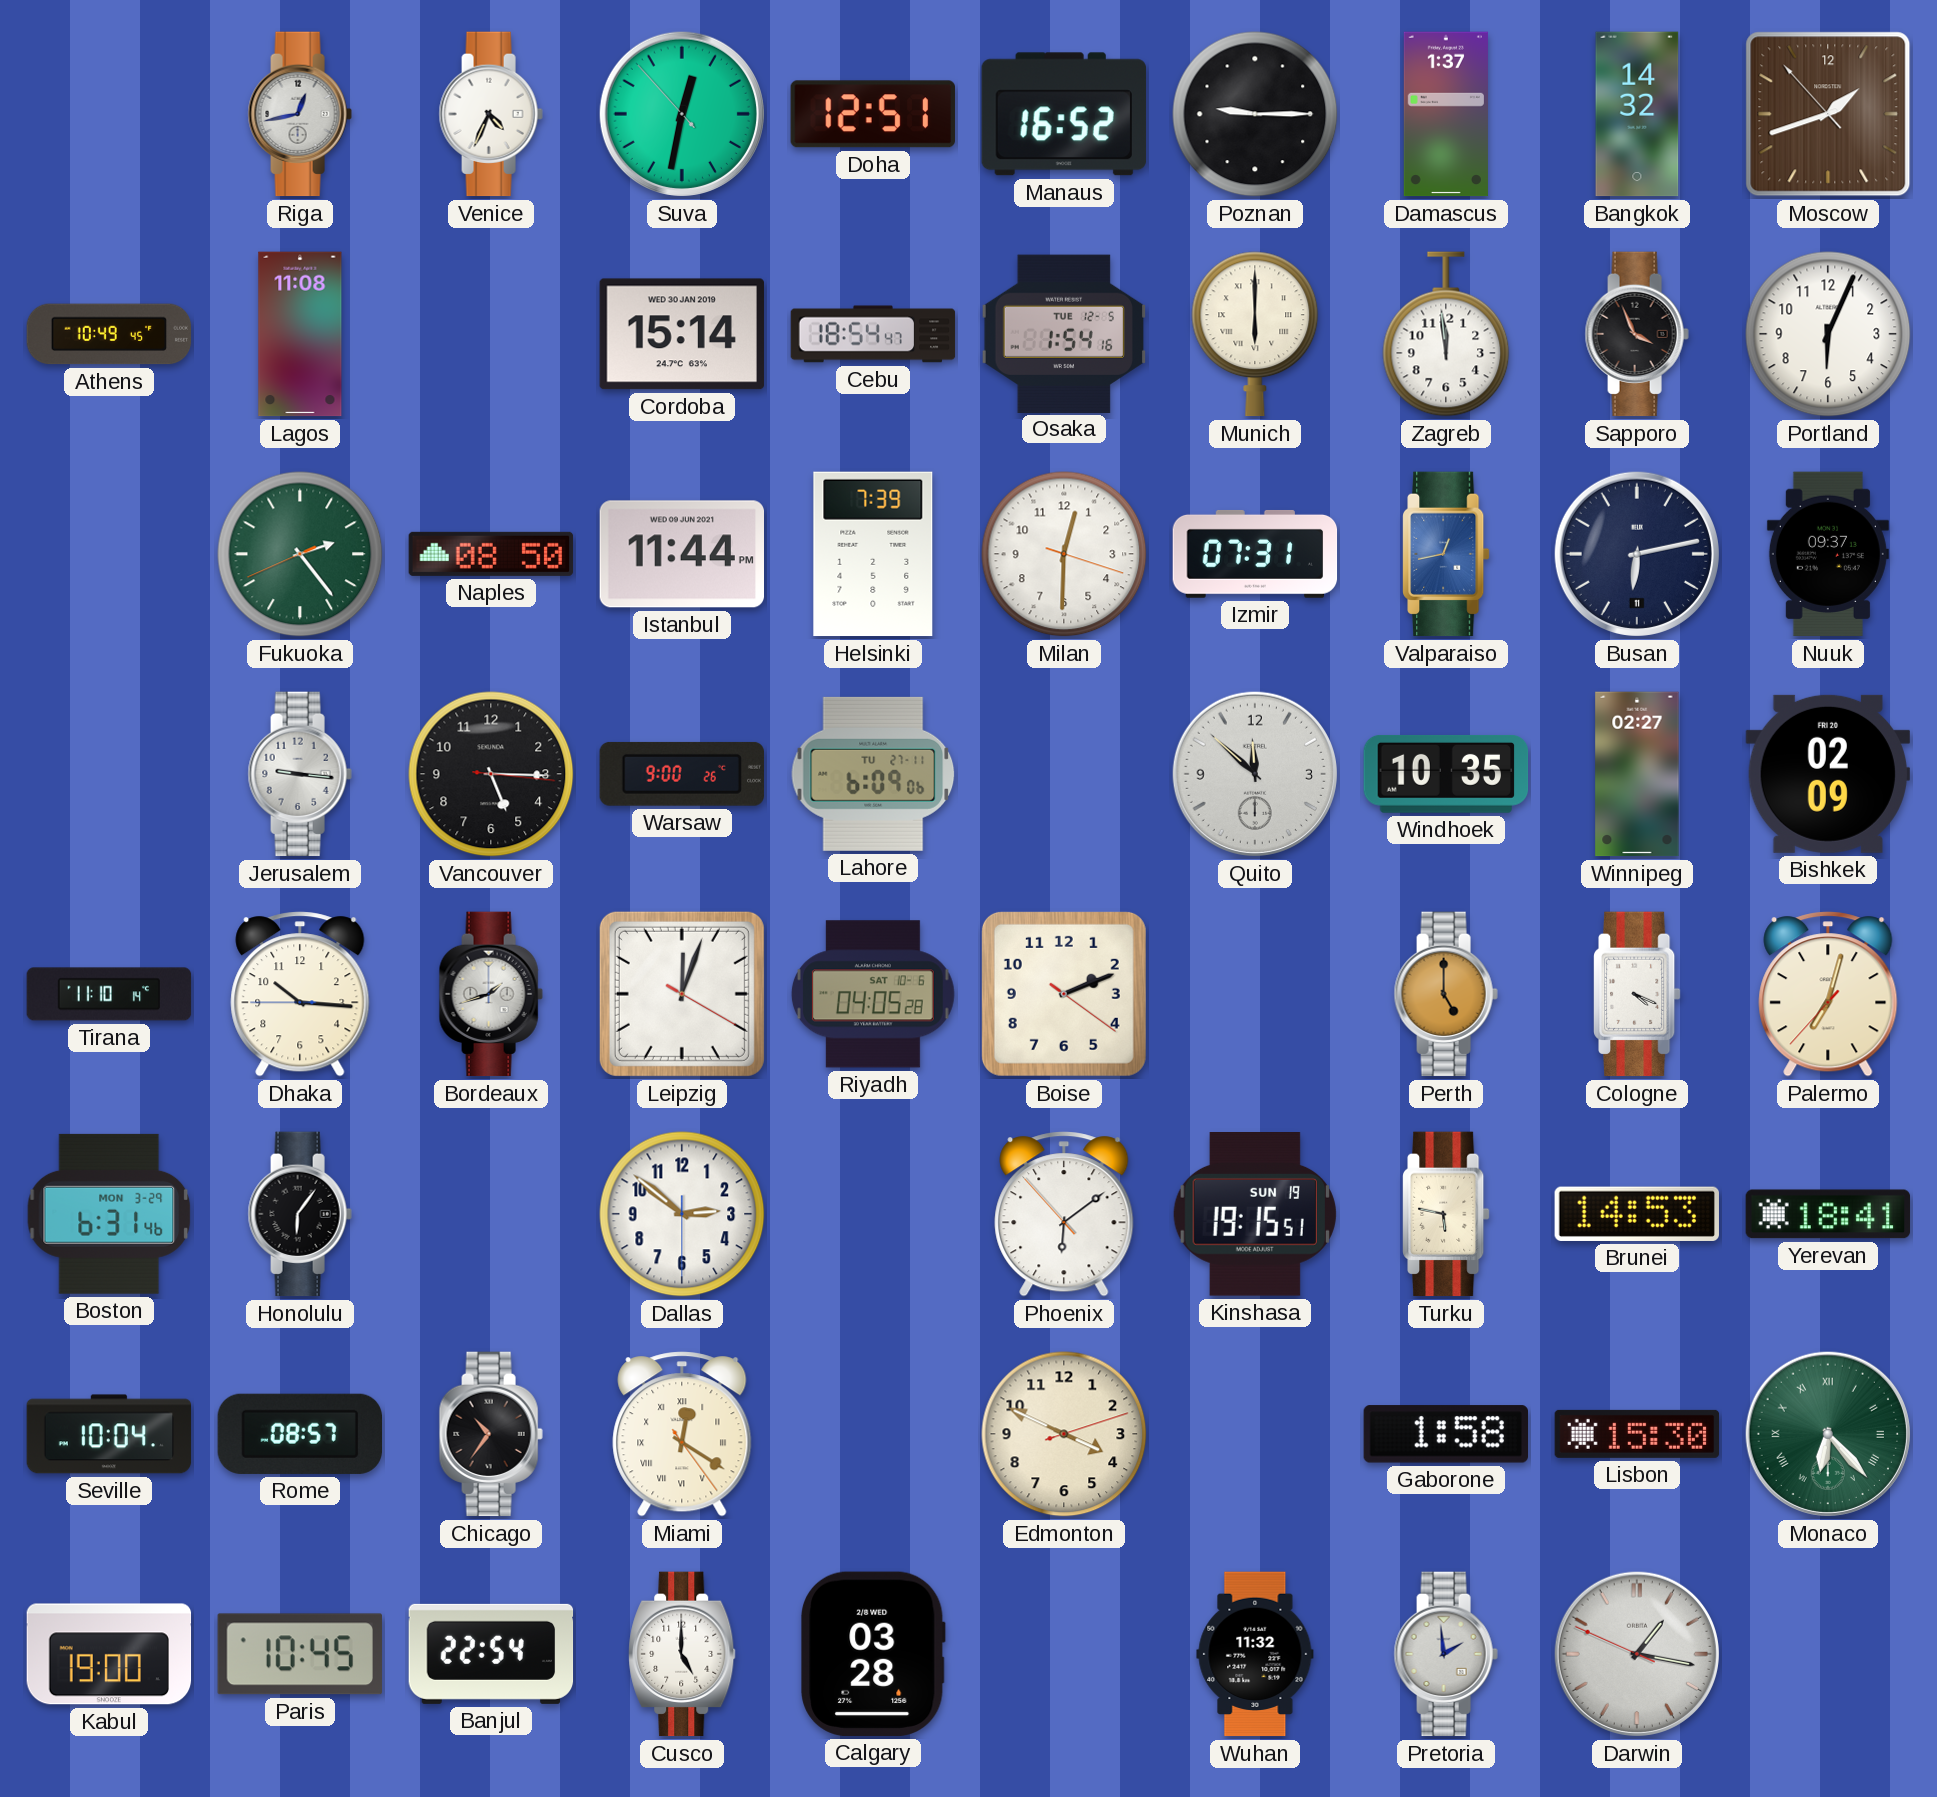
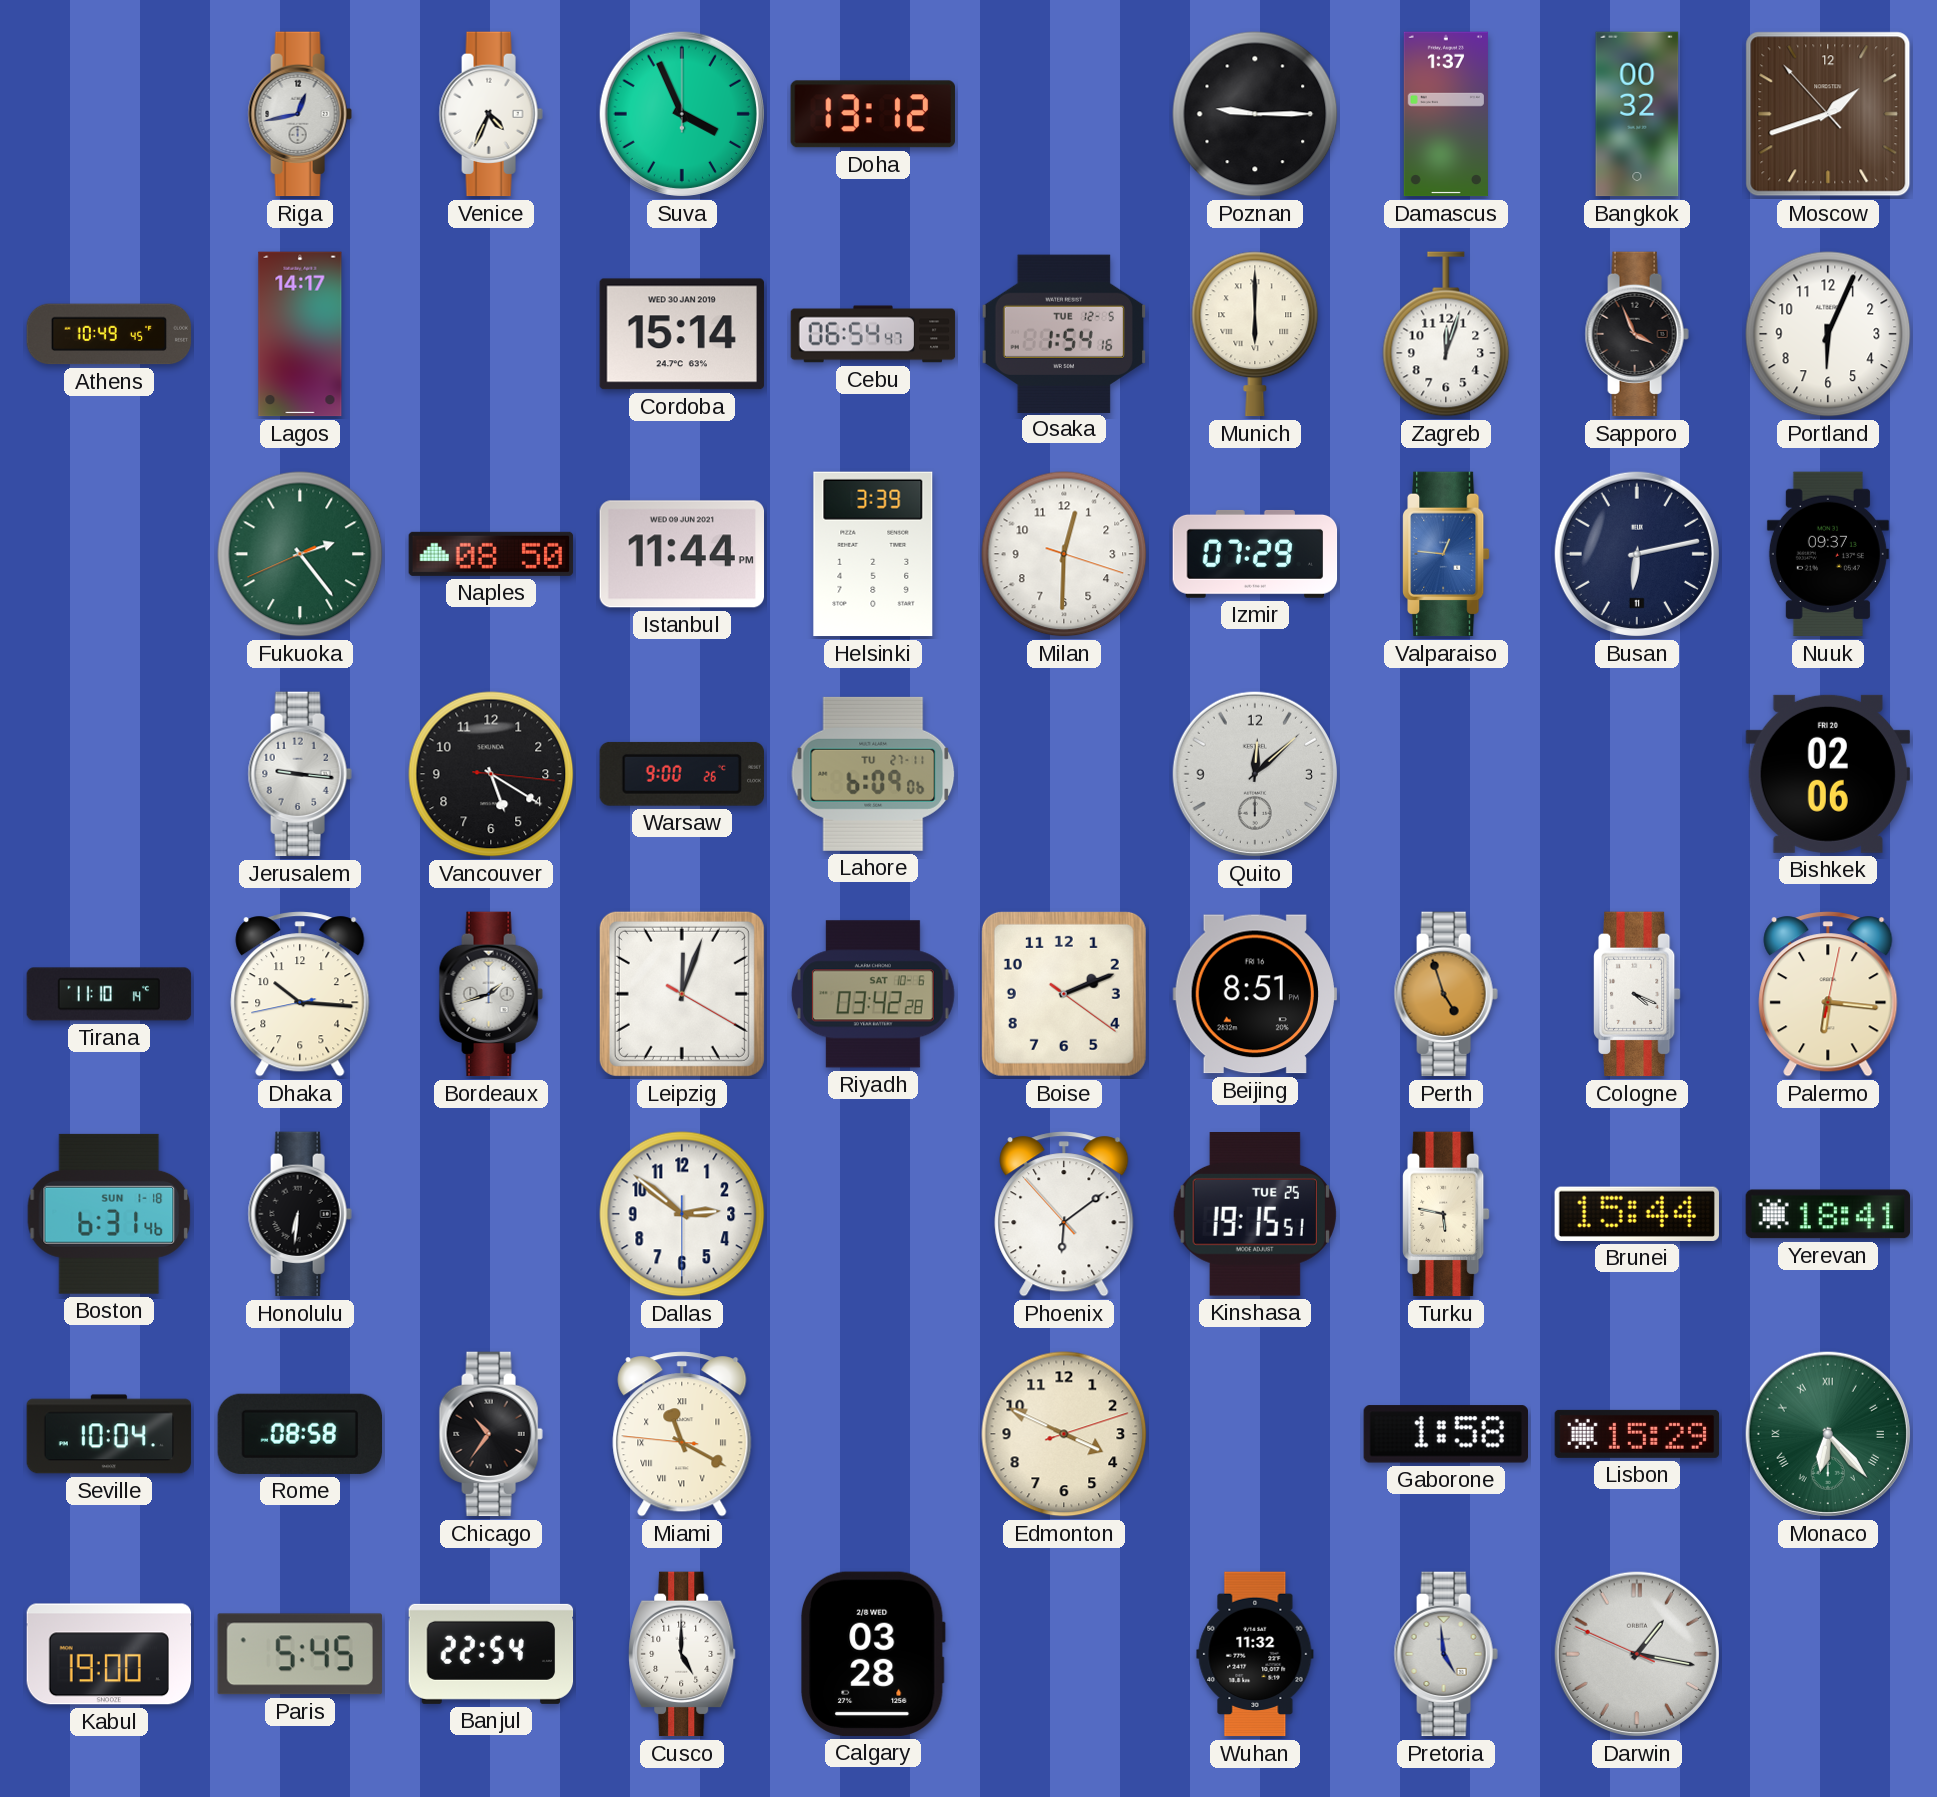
Suva: 12:31 -> 3:56 (682, 114)
Doha: 12:51 -> 13:12 (873, 114)
Manaus: 16:52 -> none (1064, 114)
Bangkok: 14:32 -> 00:32 (1637, 114)
Lagos: 11:08 -> 14:17 (300, 334)
Cebu: 18:54 -> 06:54 (873, 334)
Zagreb: 11:59 -> 12:03 (1446, 334)
Helsinki: 7:39 -> 3:39 (873, 554)
Izmir: 07:31 -> 07:29 (1255, 554)
Valparaiso: 12:43 -> 12:46 (1447, 554)
Vancouver: 5:15 -> 5:20 (491, 774)
Quito: 11:52 -> 12:08 (1255, 774)
Windhoek: 10:35 -> none (1446, 774)
Winnipeg: 02:27 -> none (1637, 774)
Bishkek: 02:09 -> 02:06 (1827, 774)
Dhaka: 10:15:45 -> 10:15:43 (300, 994)
Riyadh: 04:05 -> 03:42 (873, 994)
Beijing: none -> 8:51 (1254, 994)
Perth: 5:00 -> 4:57 (1446, 994)
Palermo: 7:02 -> 6:16 (1828, 994)
Boston date: MON 3-29 -> SUN 1-18 (109, 1214)
Honolulu: 6:06 -> 6:31 (300, 1214)
Kinshasa date: SUN 19 -> TUE 25 (1255, 1215)
Brunei: 14:53 -> 15:44 (1637, 1214)
Rome: 08:57 -> 08:58 (299, 1434)
Miami: 12:20 -> 11:19 (682, 1434)
Lisbon: 15:30 -> 15:29 (1637, 1434)
Paris: 10:45 -> 5:45 (299, 1654)
Pretoria: 1:59 -> 4:59 (1446, 1654)
